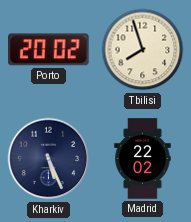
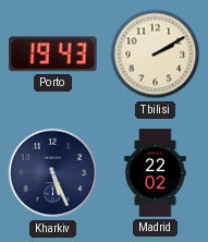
Porto: 20:02 -> 19:43 (53, 55)
Tbilisi: 7:57 -> 2:10 (156, 55)
